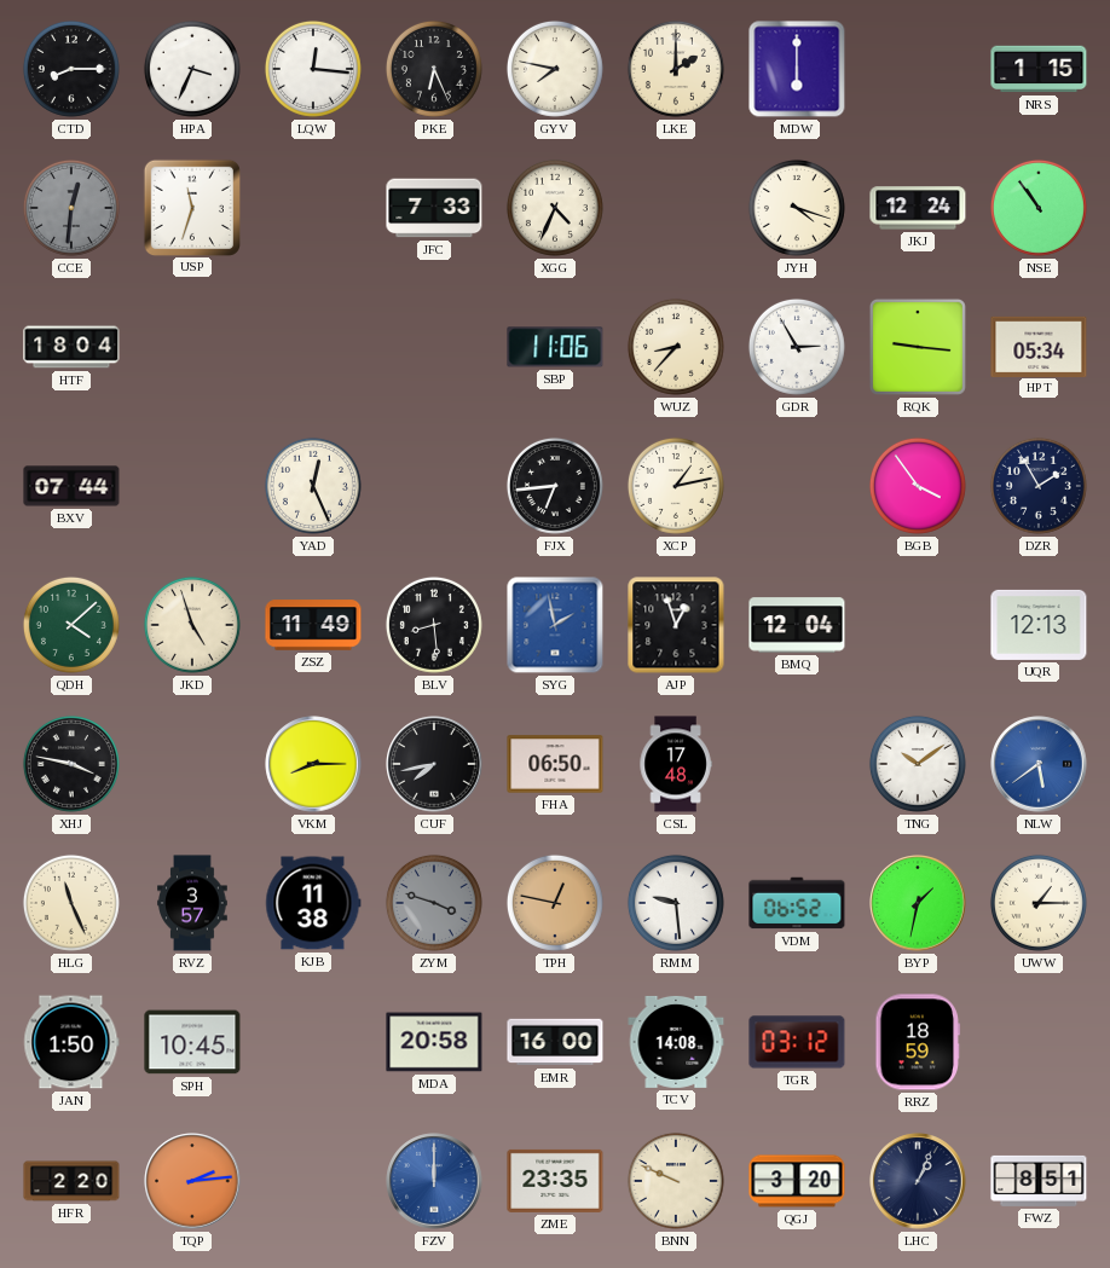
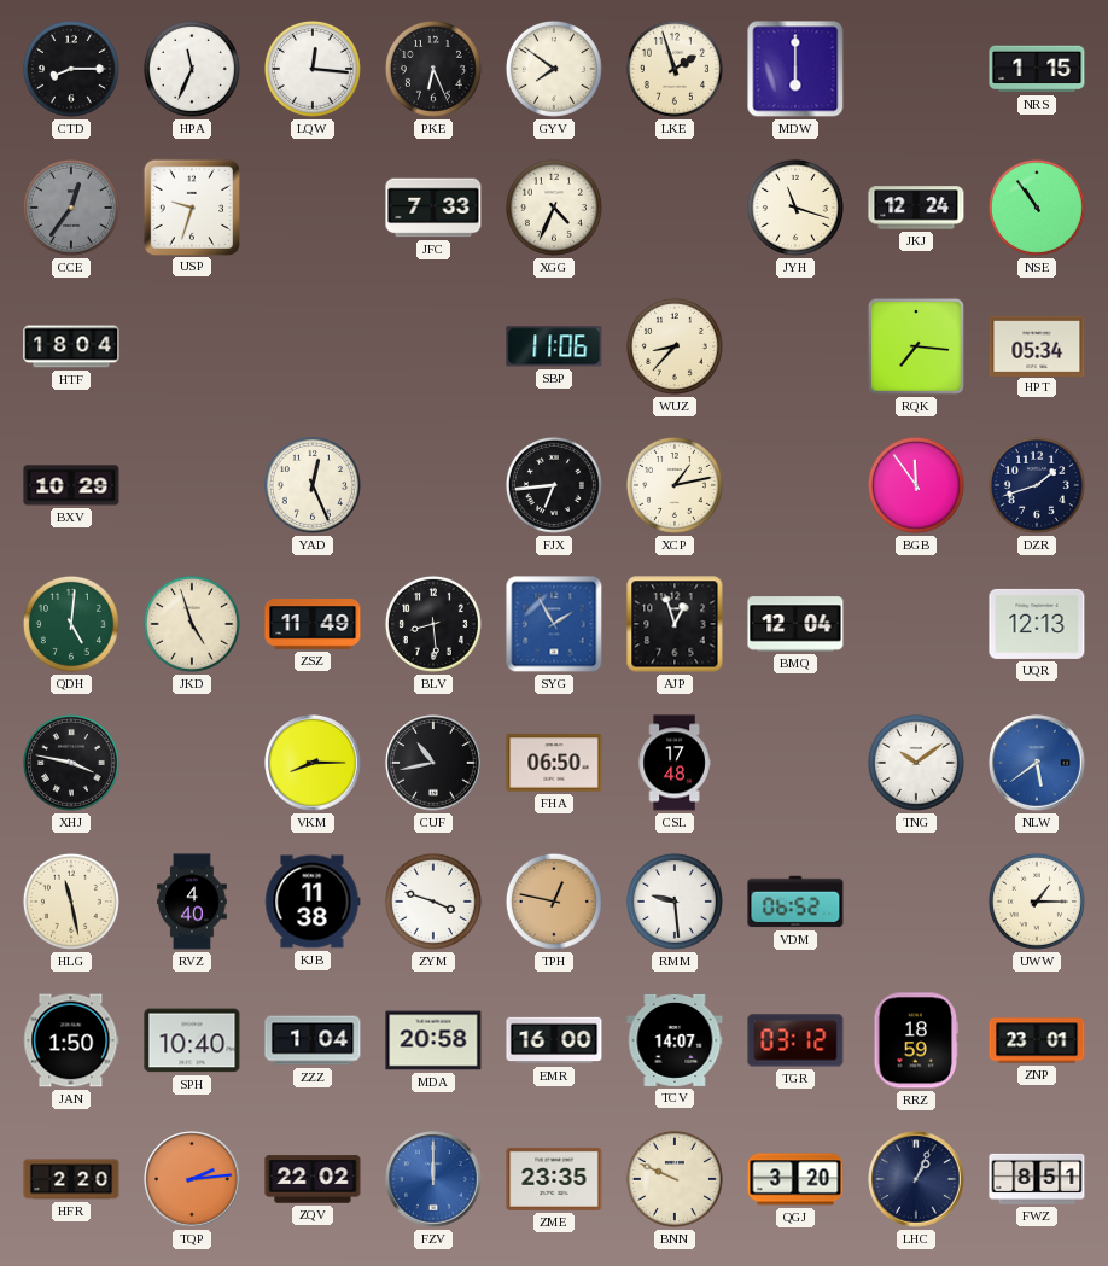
HPA: 3:34 -> 11:34 (192, 69)
GYV: 7:47 -> 7:51 (554, 69)
LKE: 2:00 -> 1:57 (675, 69)
CCE: 12:31 -> 12:36 (71, 208)
USP: 11:33 -> 9:33 (191, 206)
JYH: 4:18 -> 11:18 (795, 208)
GDR: 2:55 -> none (797, 347)
RQK: 9:16 -> 7:16 (916, 346)
BXV: 07:44 -> 10:29 (71, 485)
BGB: 3:54 -> 11:54 (916, 485)
DZR: 1:55 -> 1:42 (1037, 485)
QDH: 4:08 -> 5:01 (71, 624)
SYG: 1:58 -> 1:55 (554, 624)
CUF: 7:43 -> 10:43 (433, 763)
HLG: 11:26 -> 11:28 (71, 902)
RVZ: 3:57 -> 4:40 (192, 902)
ZYM dial: grey -> white (433, 902)
BYP: 1:32 -> none (918, 903)
SPH: 10:45 -> 10:40 (192, 1040)
ZZZ: none -> 1:04 (313, 1040)
TCV: 14:08 -> 14:07 (675, 1040)
ZNP: none -> 23:01 (1037, 1040)
ZQV: none -> 22:02 (313, 1179)
